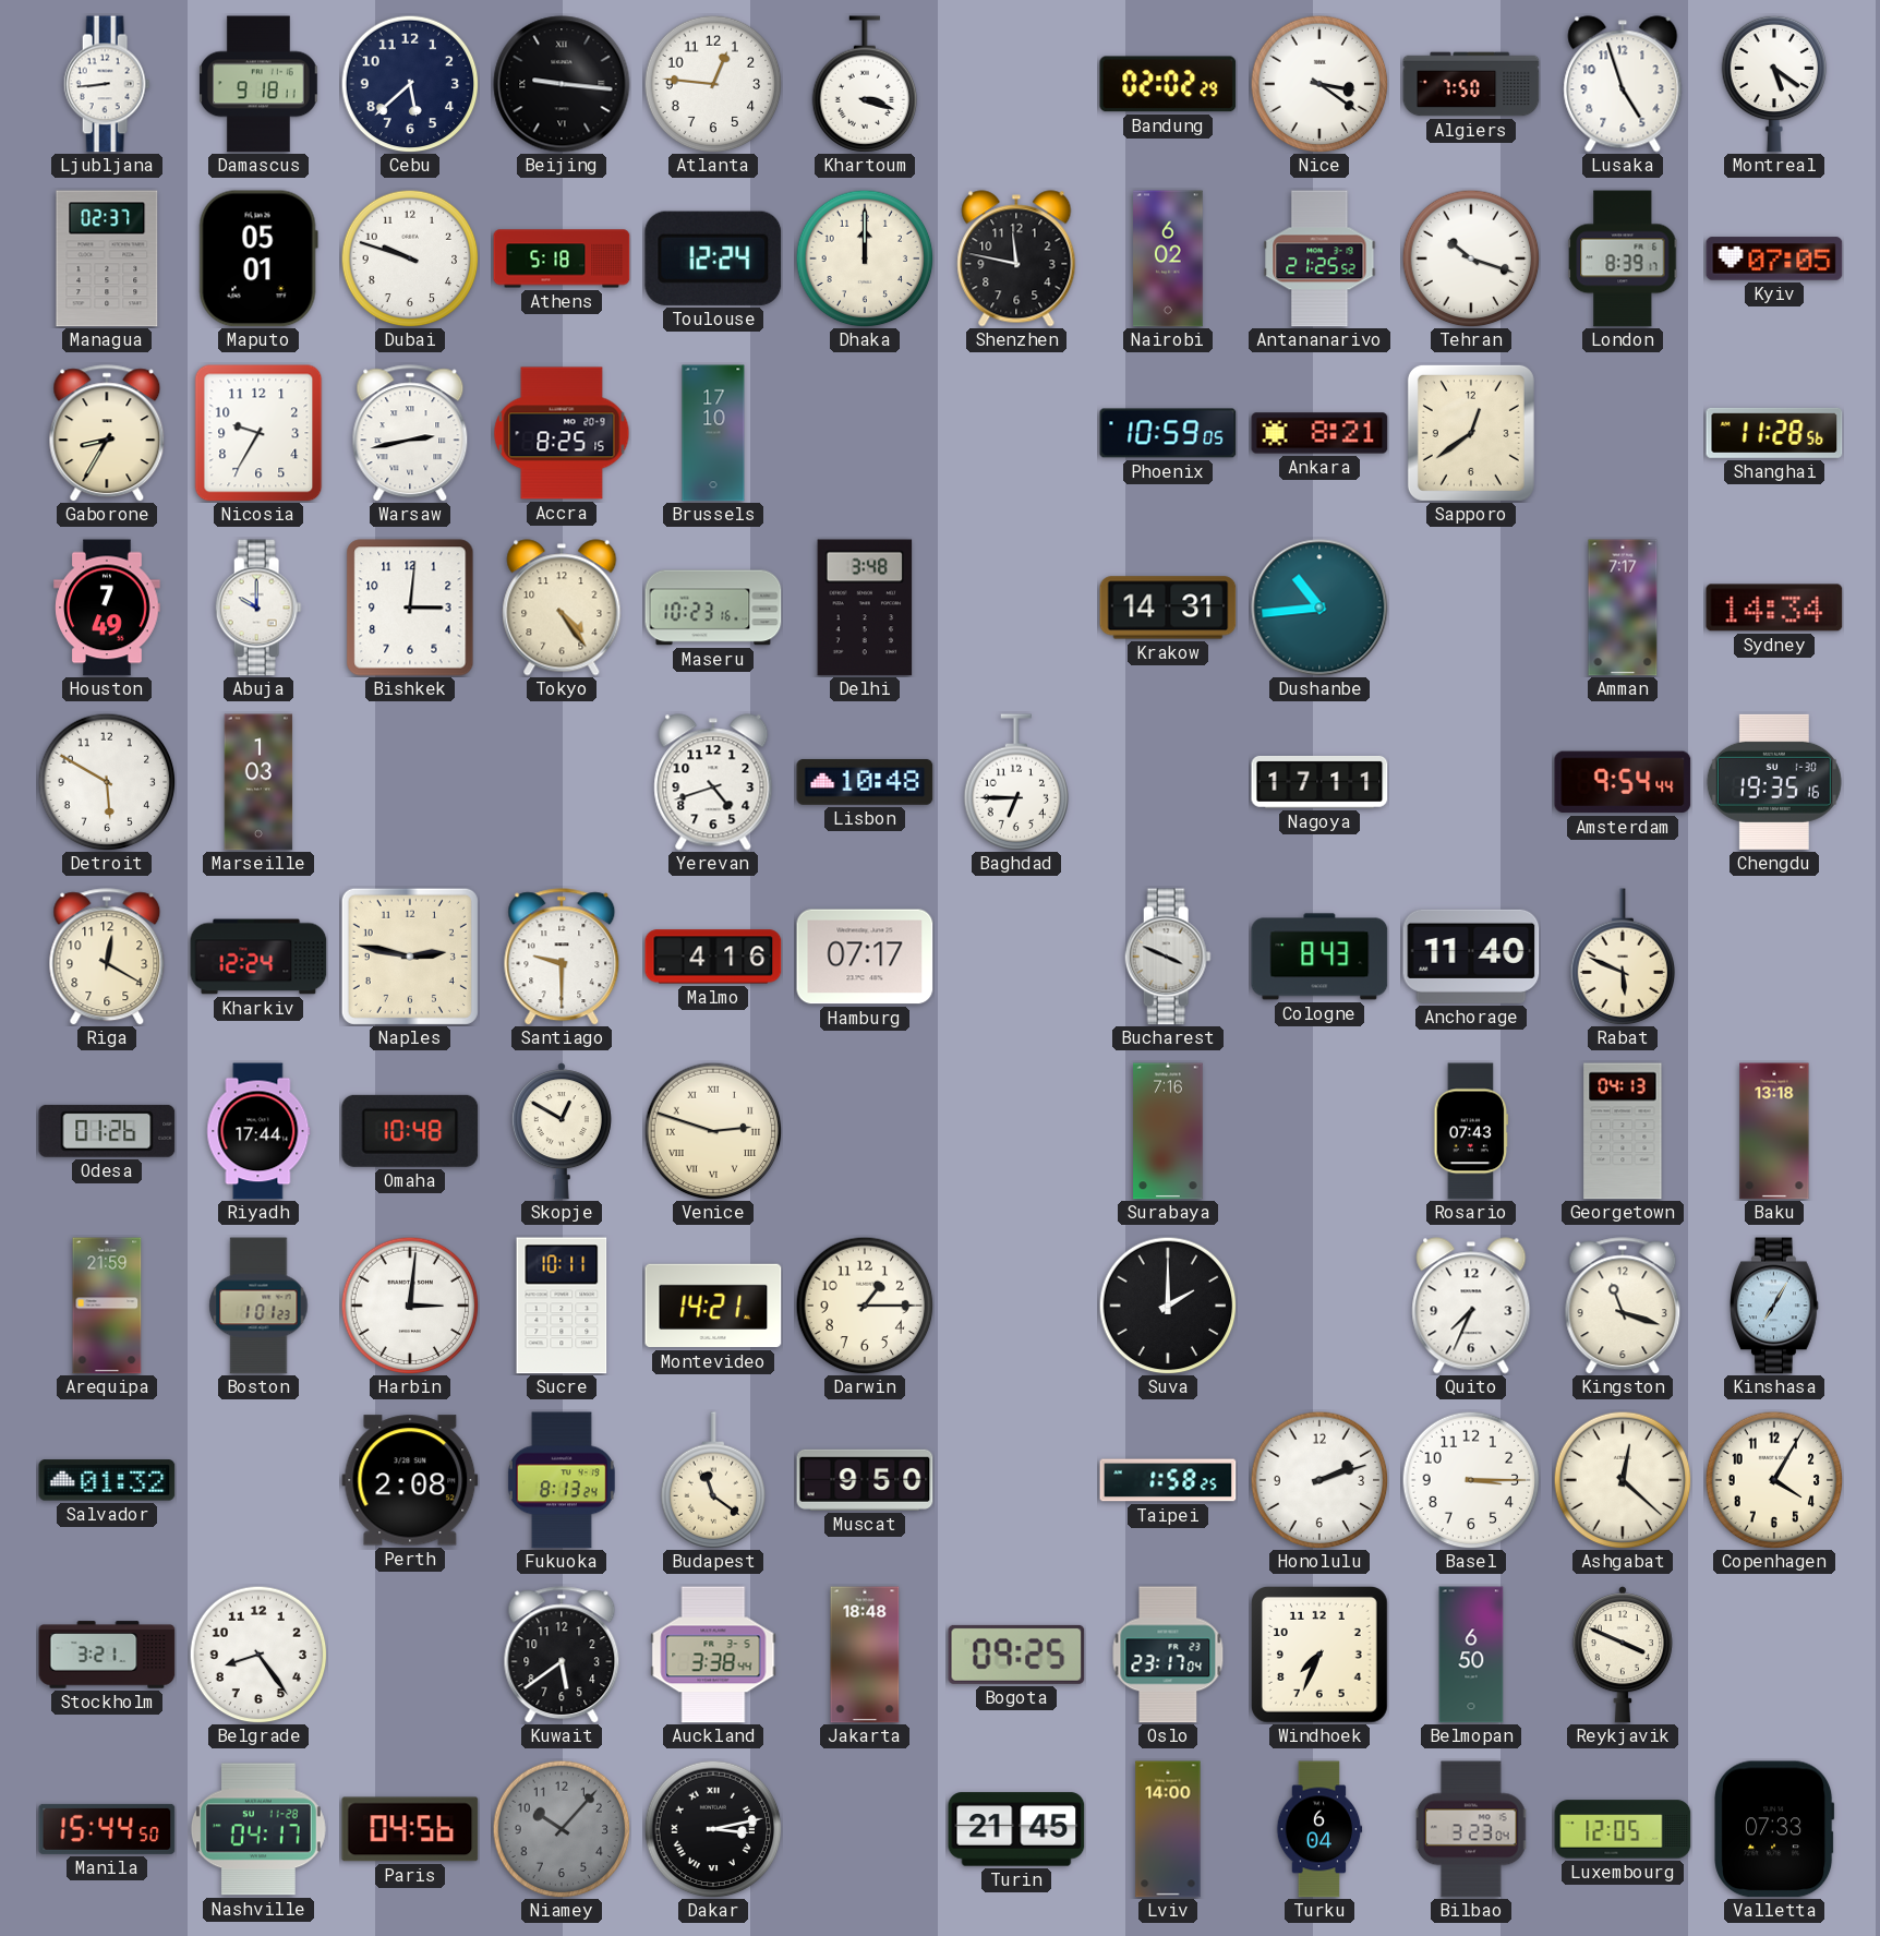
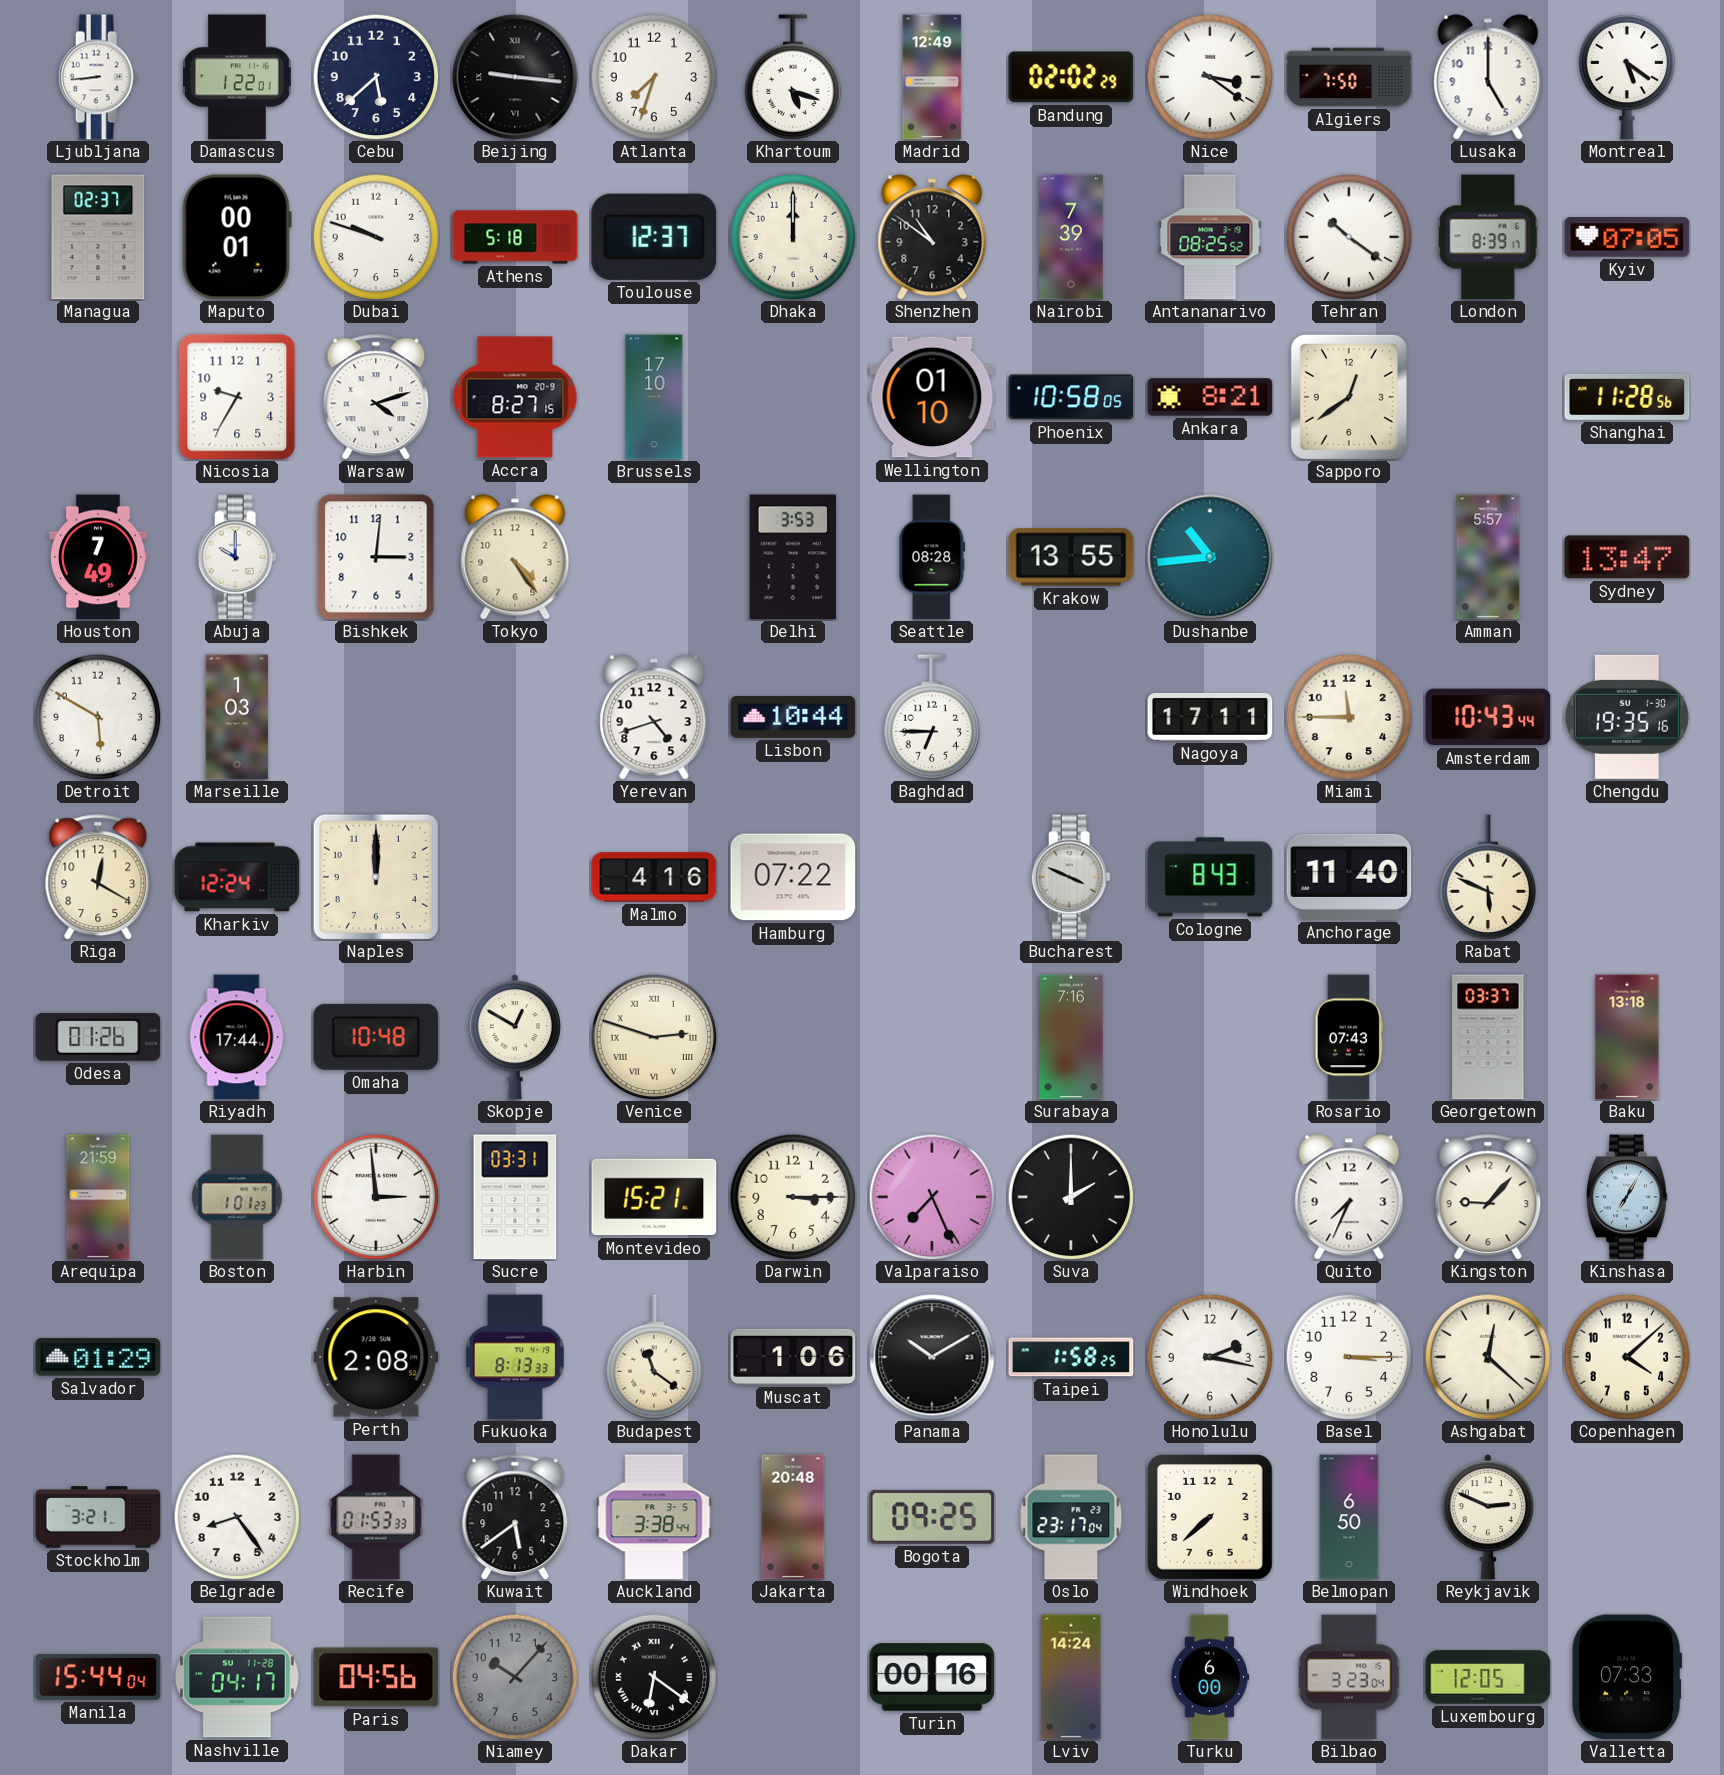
Damascus: 9:18 -> 1:22 (237, 77)
Atlanta: 12:46 -> 7:33 (654, 77)
Khartoum: 3:18 -> 5:18 (793, 77)
Madrid: none -> 12:49 (932, 77)
Lusaka: 4:57 -> 5:00 (1488, 77)
Maputo: 05:01 -> 00:01 (237, 237)
Toulouse: 12:24 -> 12:37 (654, 237)
Shenzhen: 11:47 -> 10:51 (932, 237)
Nairobi: 6:02 -> 7:39 (1071, 237)
Antananarivo: 21:25 -> 08:25 (1210, 237)
Tehran: 10:18 -> 10:21 (1349, 237)
Gaborone: 8:35 -> none (107, 433)
Warsaw: 2:43 -> 4:12 (376, 397)
Accra: 8:25 -> 8:27 (515, 397)
Wellington: none -> 01:10 (932, 397)
Phoenix: 10:59 -> 10:58 (1071, 397)
Maseru: 10:23 -> none (713, 608)
Delhi: 3:48 -> 3:53 (793, 557)
Seattle: none -> 08:28 (932, 557)
Krakow: 14:31 -> 13:55 (1071, 557)
Amman: 7:17 -> 5:57 (1488, 557)
Sydney: 14:34 -> 13:47 (1627, 557)
Lisbon: 10:48 -> 10:44 (793, 717)
Miami: none -> 11:45 (1349, 717)
Amsterdam: 9:54 -> 10:43 (1488, 717)
Naples: 2:47 -> 12:00 (376, 877)
Santiago: 9:30 -> none (562, 957)
Hamburg: 07:17 -> 07:22 (793, 877)
Georgetown: 04:13 -> 03:37 (1488, 1037)
Harbin: 3:01 -> 2:59 (376, 1197)
Sucre: 10:11 -> 03:31 (515, 1197)
Montevideo: 14:21 -> 15:21 (654, 1197)
Darwin: 1:15 -> 3:15 (793, 1197)
Valparaiso: none -> 7:26 (932, 1197)
Kingston: 11:18 -> 9:07 (1488, 1197)
Salvador: 01:32 -> 01:29 (98, 1357)
Fukuoka: 8:13:24 -> 8:13:33 (515, 1357)
Muscat: 9:50 -> 1:06 (793, 1357)
Panama: none -> 10:10 (932, 1357)
Honolulu: 2:12 -> 2:17 (1210, 1357)
Copenhagen: 4:05 -> 4:08 (1627, 1357)
Recife: none -> 01:53 (376, 1517)
Jakarta: 18:48 -> 20:48 (793, 1517)
Windhoek: 7:34 -> 7:38 (1210, 1517)
Reykjavik: 3:49 -> 2:49 (1488, 1517)
Manila: 15:44:50 -> 15:44:04 (98, 1677)
Dakar: 3:13 -> 6:21 (654, 1677)
Turin: 21:45 -> 00:16 (932, 1677)
Lviv: 14:00 -> 14:24 (1071, 1677)
Turku: 6:04 -> 6:00 (1210, 1677)
